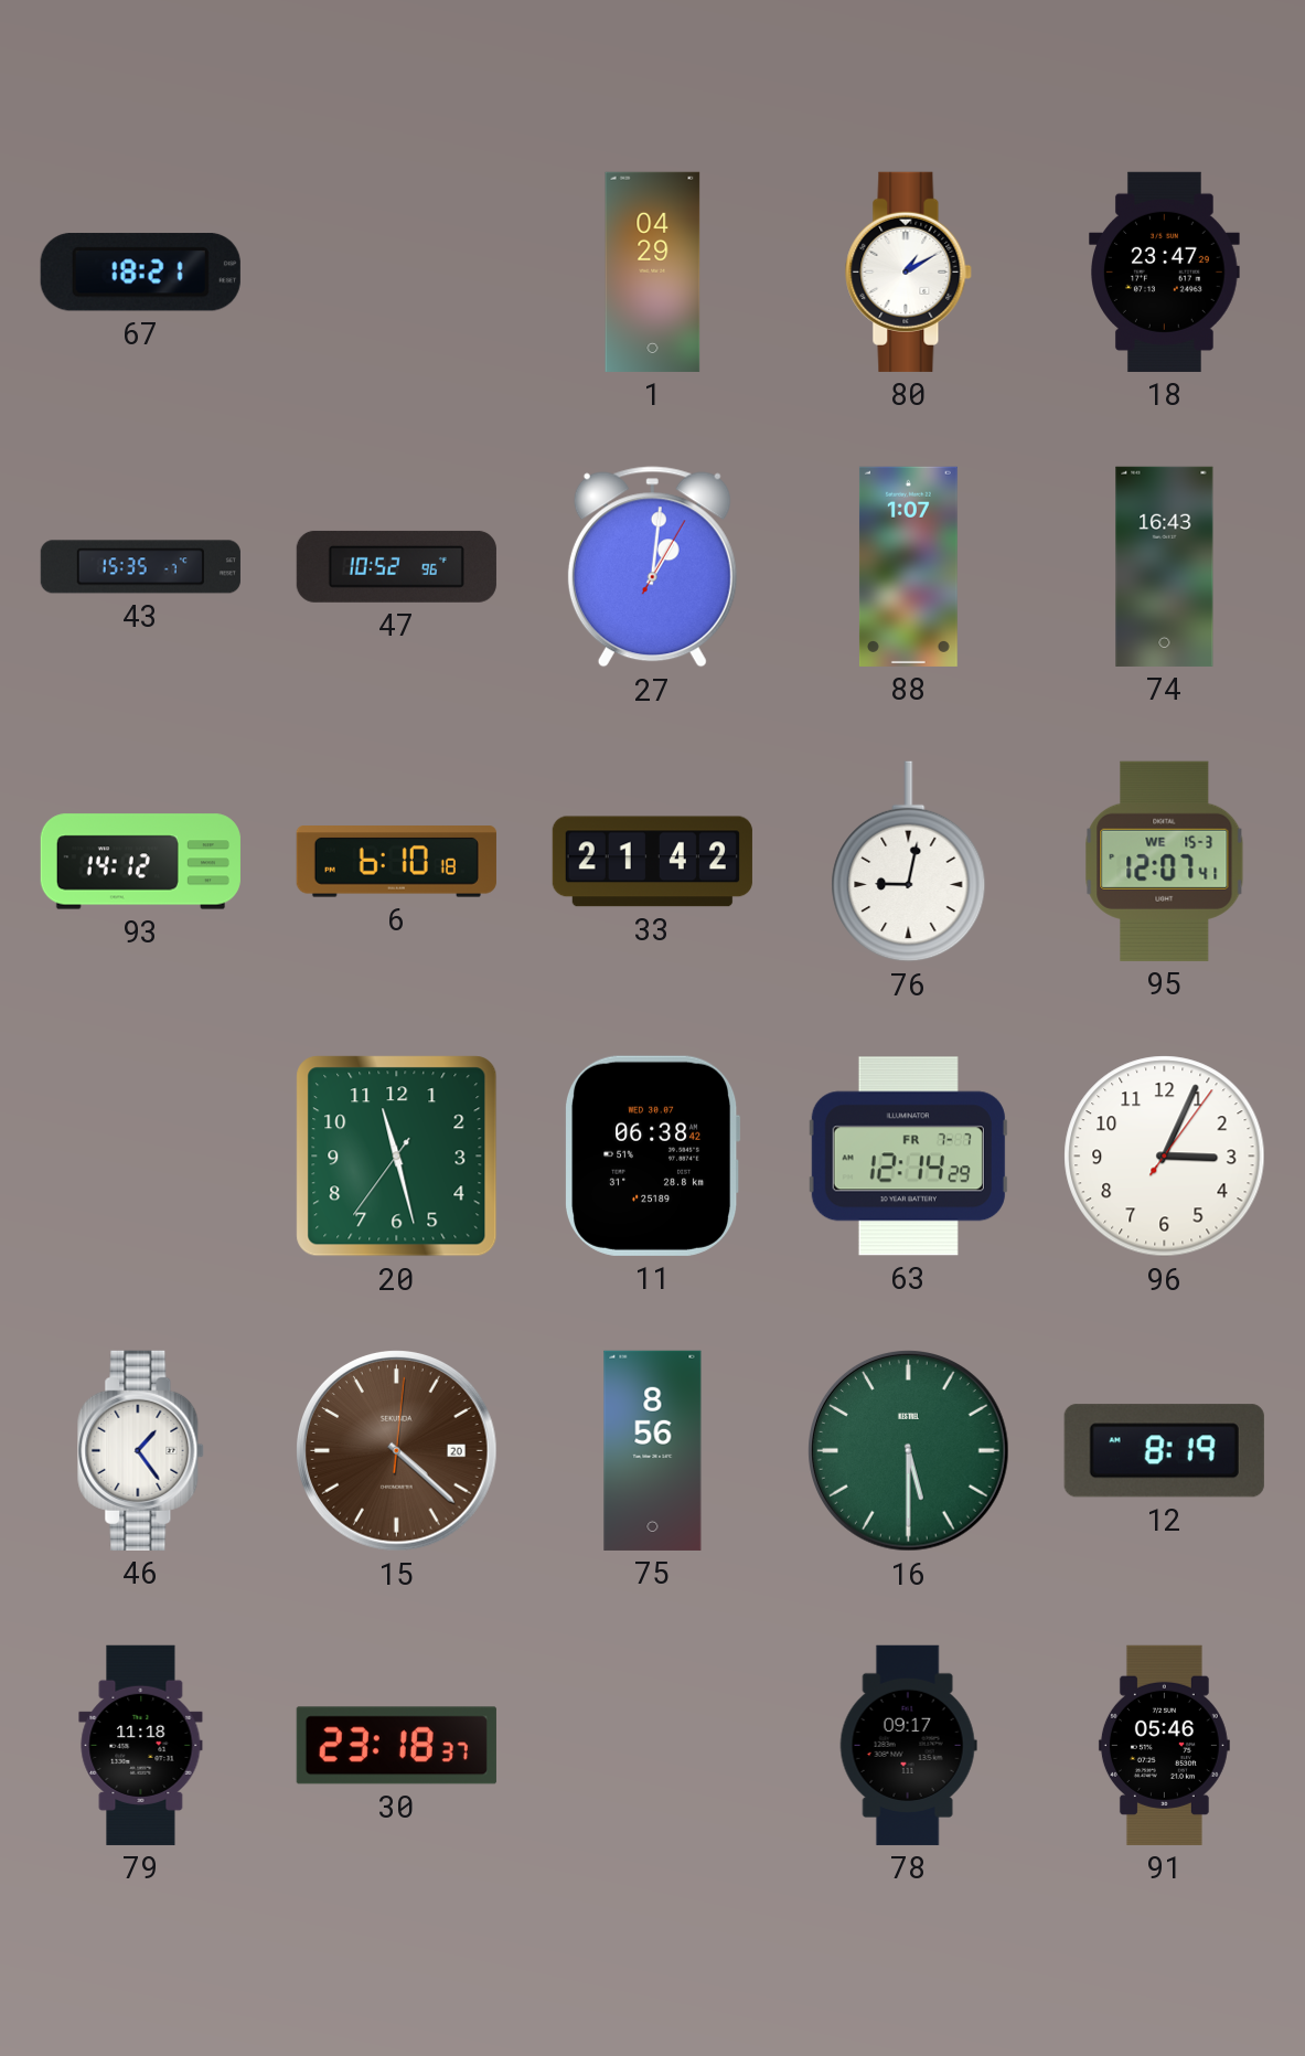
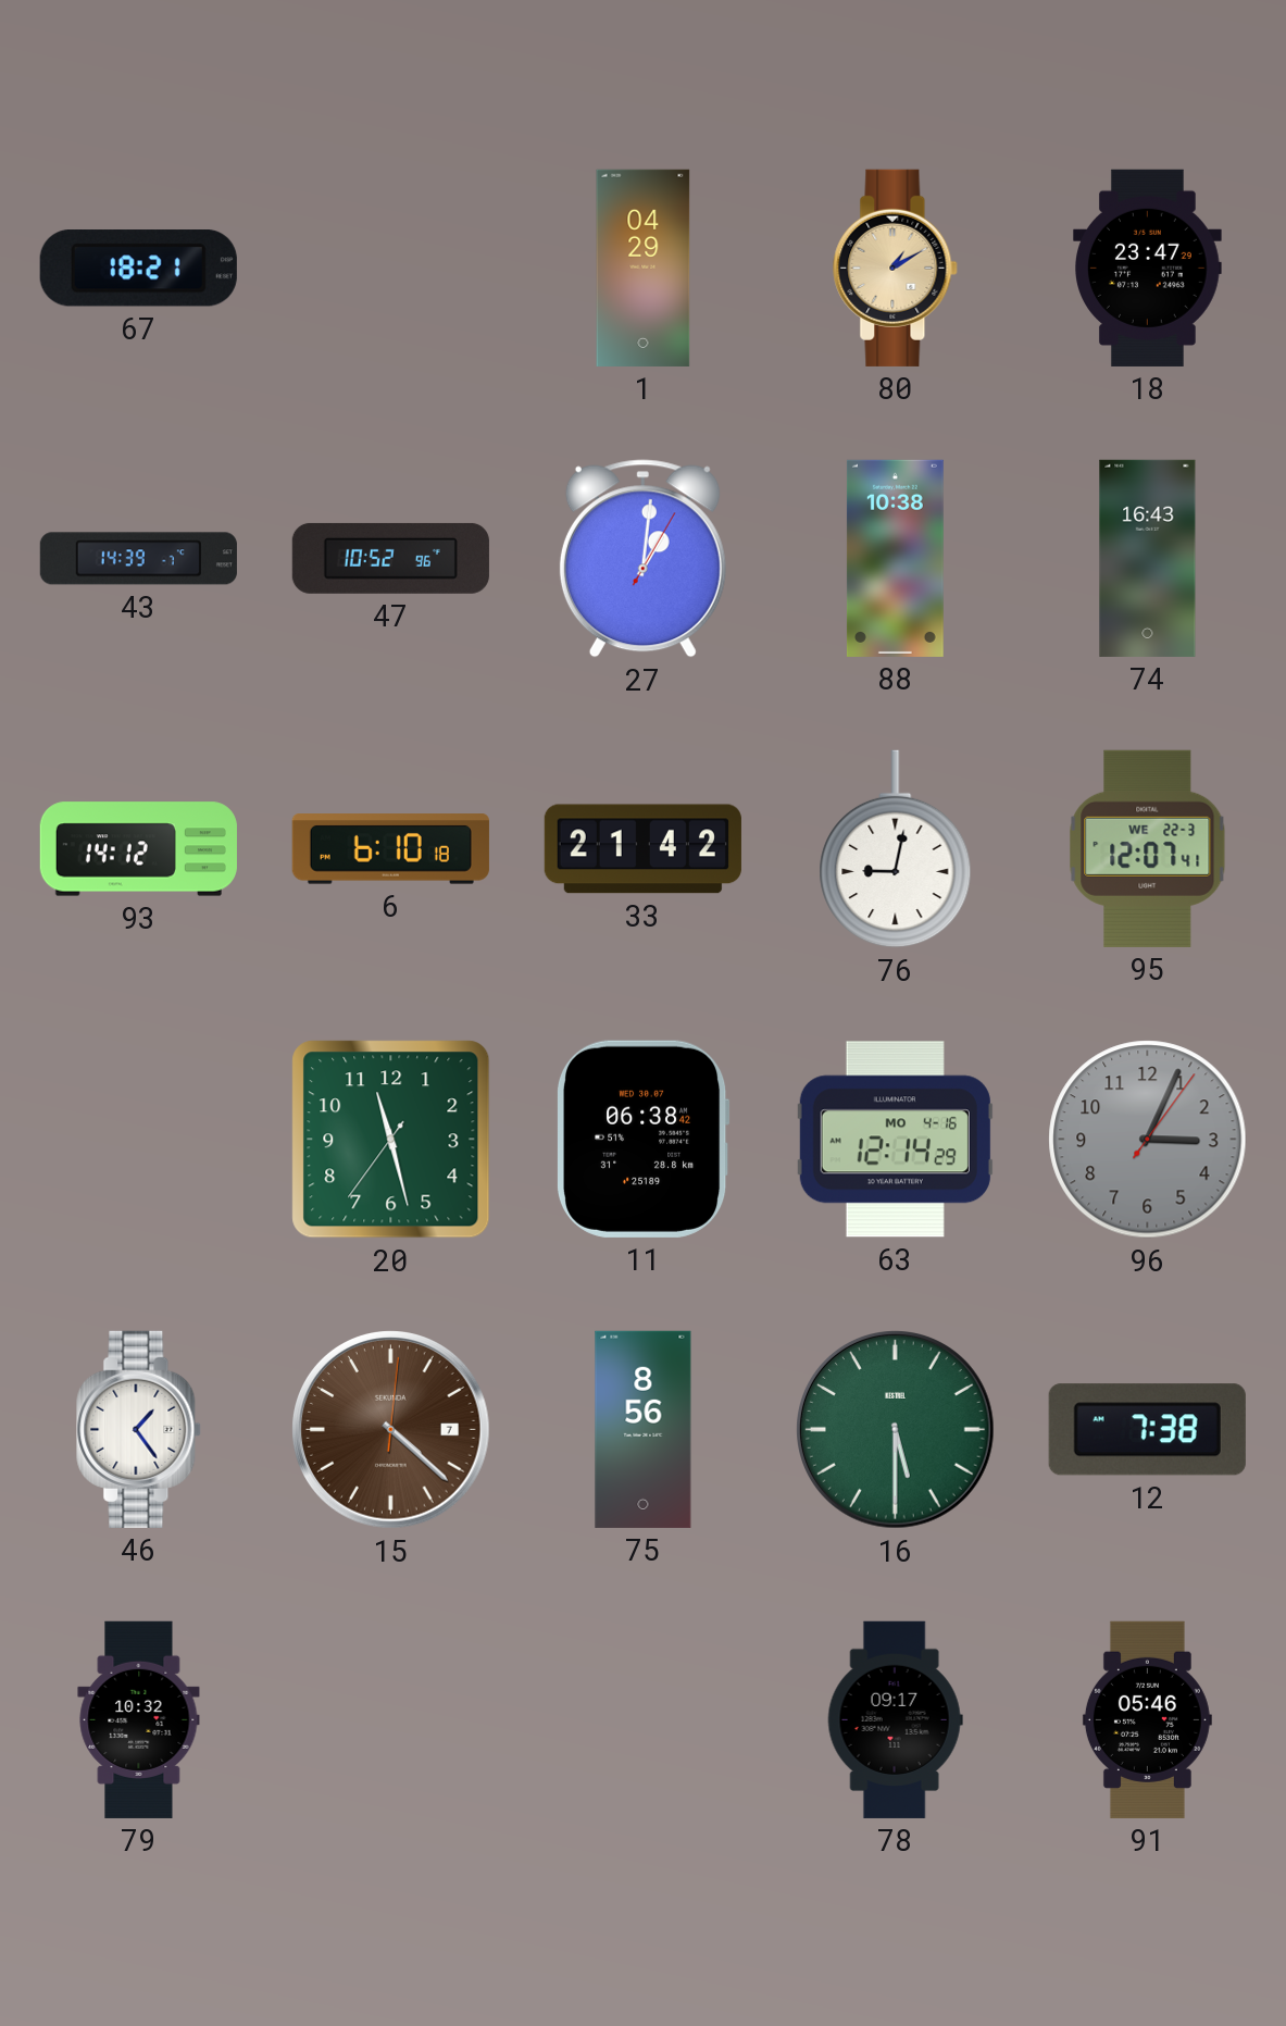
80 dial: white -> champagne (896, 268)
43: 15:35 -> 14:39 (138, 559)
88: 1:07 -> 10:38 (895, 558)
95 date: WE 15-3 -> WE 22-3 (1148, 848)
63 date: FR 7-7 -> MO 4-16 (895, 1140)
96 dial: white -> grey (1148, 1140)
15 date: 20 -> 7 (391, 1430)
12: 8:19 -> 7:38 (1147, 1430)
79: 11:18 -> 10:32 (139, 1719)
30: 23:18 -> none (396, 1746)
